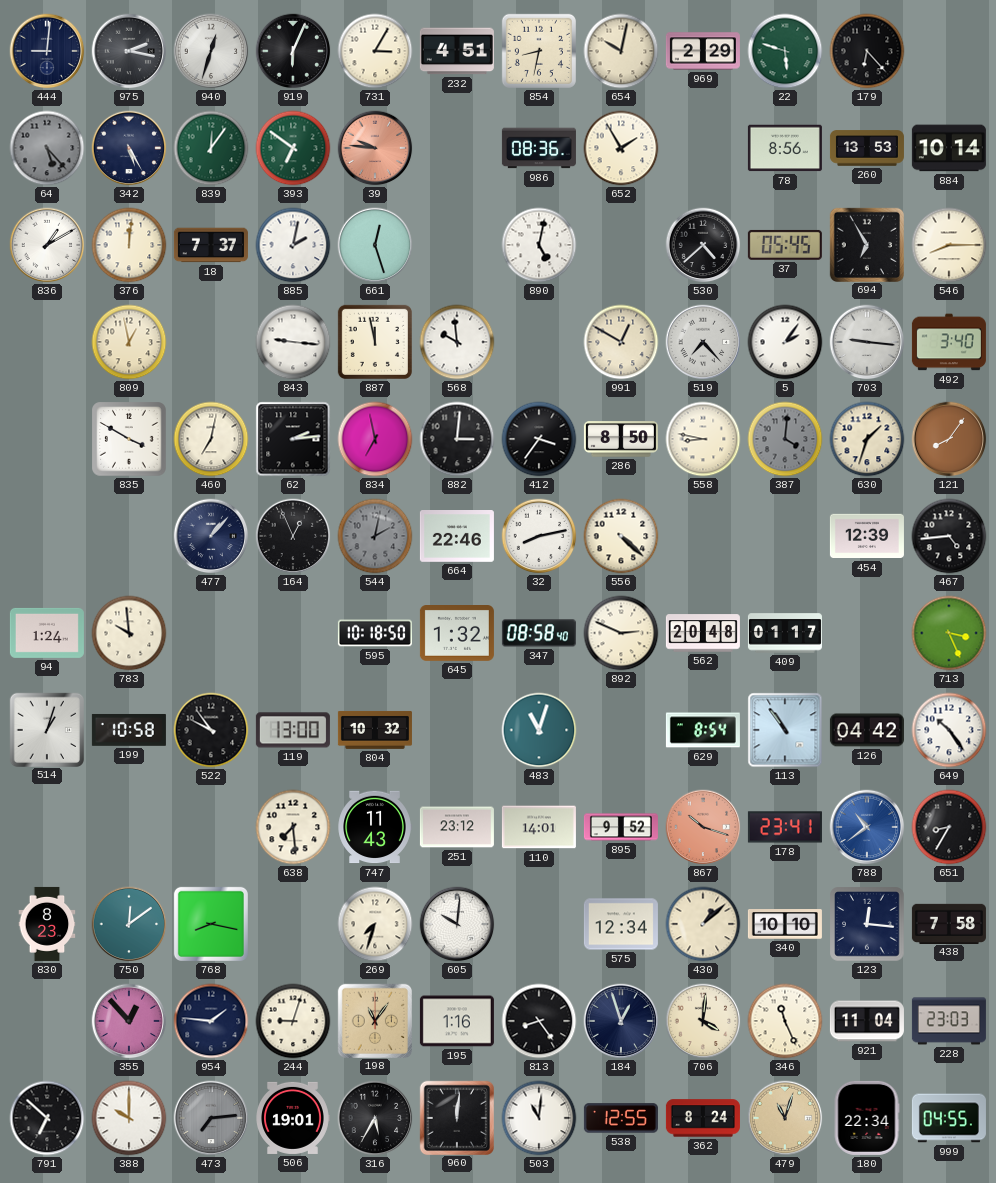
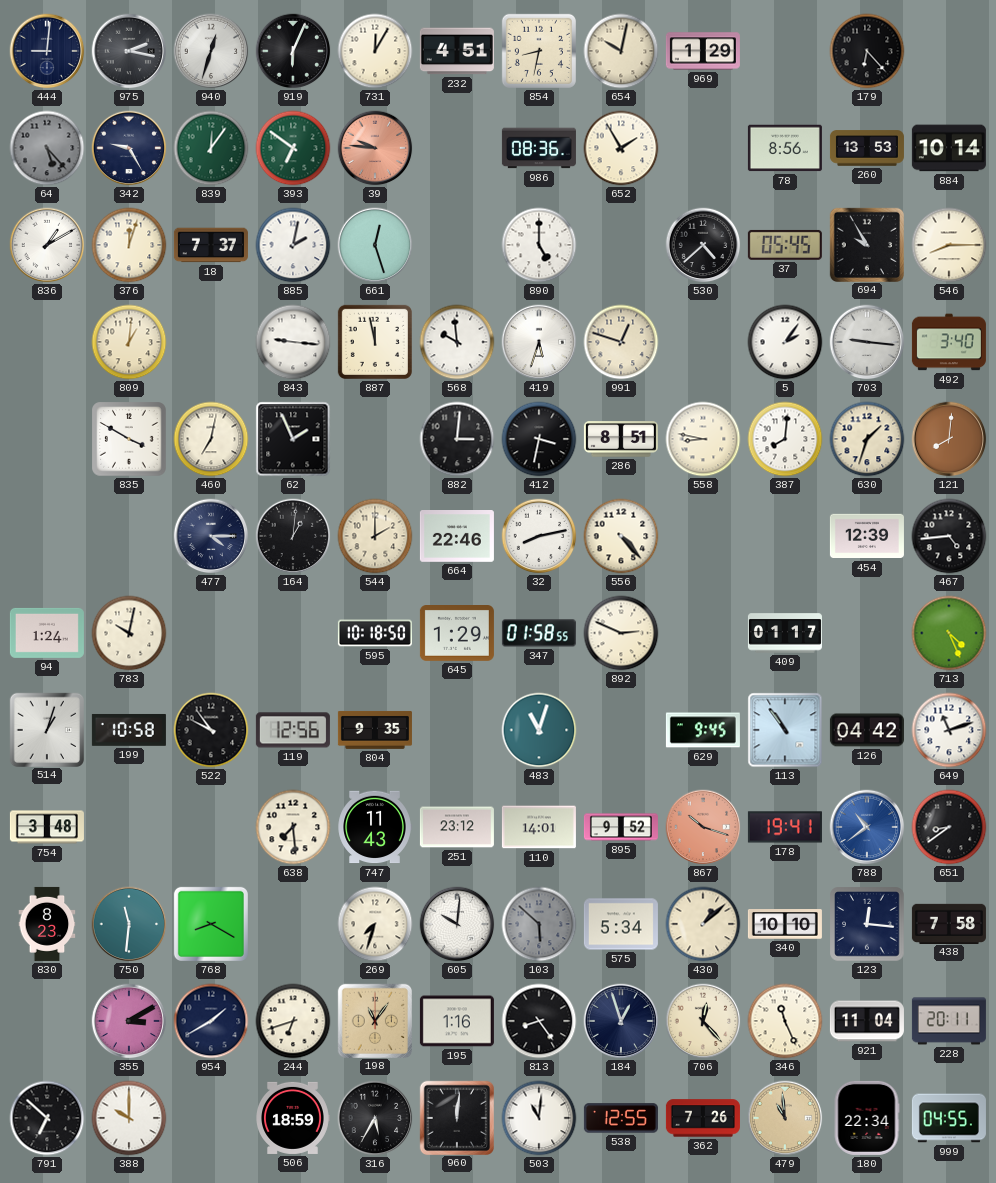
731: 3:05 -> 12:05 (375, 51)
969: 2:29 -> 1:29 (703, 51)
22: 5:48 -> none (785, 51)
342: 5:25 -> 9:25 (129, 148)
376: 12:01 -> 12:03 (129, 245)
890: 5:02 -> 5:00 (539, 245)
694: 6:55 -> 9:55 (866, 244)
809: 12:58 -> 1:01 (129, 342)
419: none -> 5:33 (539, 342)
991: 12:50 -> 12:48 (621, 342)
519: 7:23 -> none (703, 342)
62: 2:14 -> 1:56 (293, 439)
834: 6:58 -> none (375, 439)
412: 3:36 -> 3:32 (539, 439)
286: 8:50 -> 8:51 (621, 439)
387: 4:01 -> 8:01 (785, 439)
387 dial: grey -> white (785, 439)
121: 8:06 -> 8:01 (949, 439)
477: 1:07 -> 4:15 (211, 536)
164: 12:56 -> 1:01 (293, 536)
544: 2:02 -> 2:00 (375, 536)
544 dial: grey -> cream (375, 536)
556: 4:22 -> 4:23 (621, 536)
783: 9:59 -> 10:02 (129, 633)
645: 1:32 -> 1:29 (457, 634)
347: 08:58 -> 01:58 (539, 633)
562: 20:48 -> none (703, 633)
713: 3:26 -> 4:26 (949, 633)
119: 13:00 -> 12:56 (293, 730)
804: 10:32 -> 9:35 (375, 730)
629: 8:54 -> 9:45 (703, 730)
649: 10:24 -> 11:12 (949, 730)
754: none -> 3:48 (47, 827)
178: 23:41 -> 19:41 (785, 827)
651: 8:35 -> 8:39 (949, 827)
750: 12:09 -> 11:31 (129, 924)
768: 8:17 -> 8:20 (211, 924)
103: none -> 5:52 (539, 924)
575: 12:34 -> 5:34 (621, 924)
355: 12:53 -> 3:10 (129, 1021)
954: 1:46 -> 1:40 (211, 1021)
244: 9:03 -> 6:42 (293, 1021)
706: 4:01 -> 12:23 (703, 1021)
228: 23:03 -> 20:11 (949, 1021)
473: 7:14 -> none (211, 1118)
506: 19:01 -> 18:59 (293, 1118)
362: 8:24 -> 7:26 (703, 1118)
479: 11:03 -> 10:59 (785, 1118)
